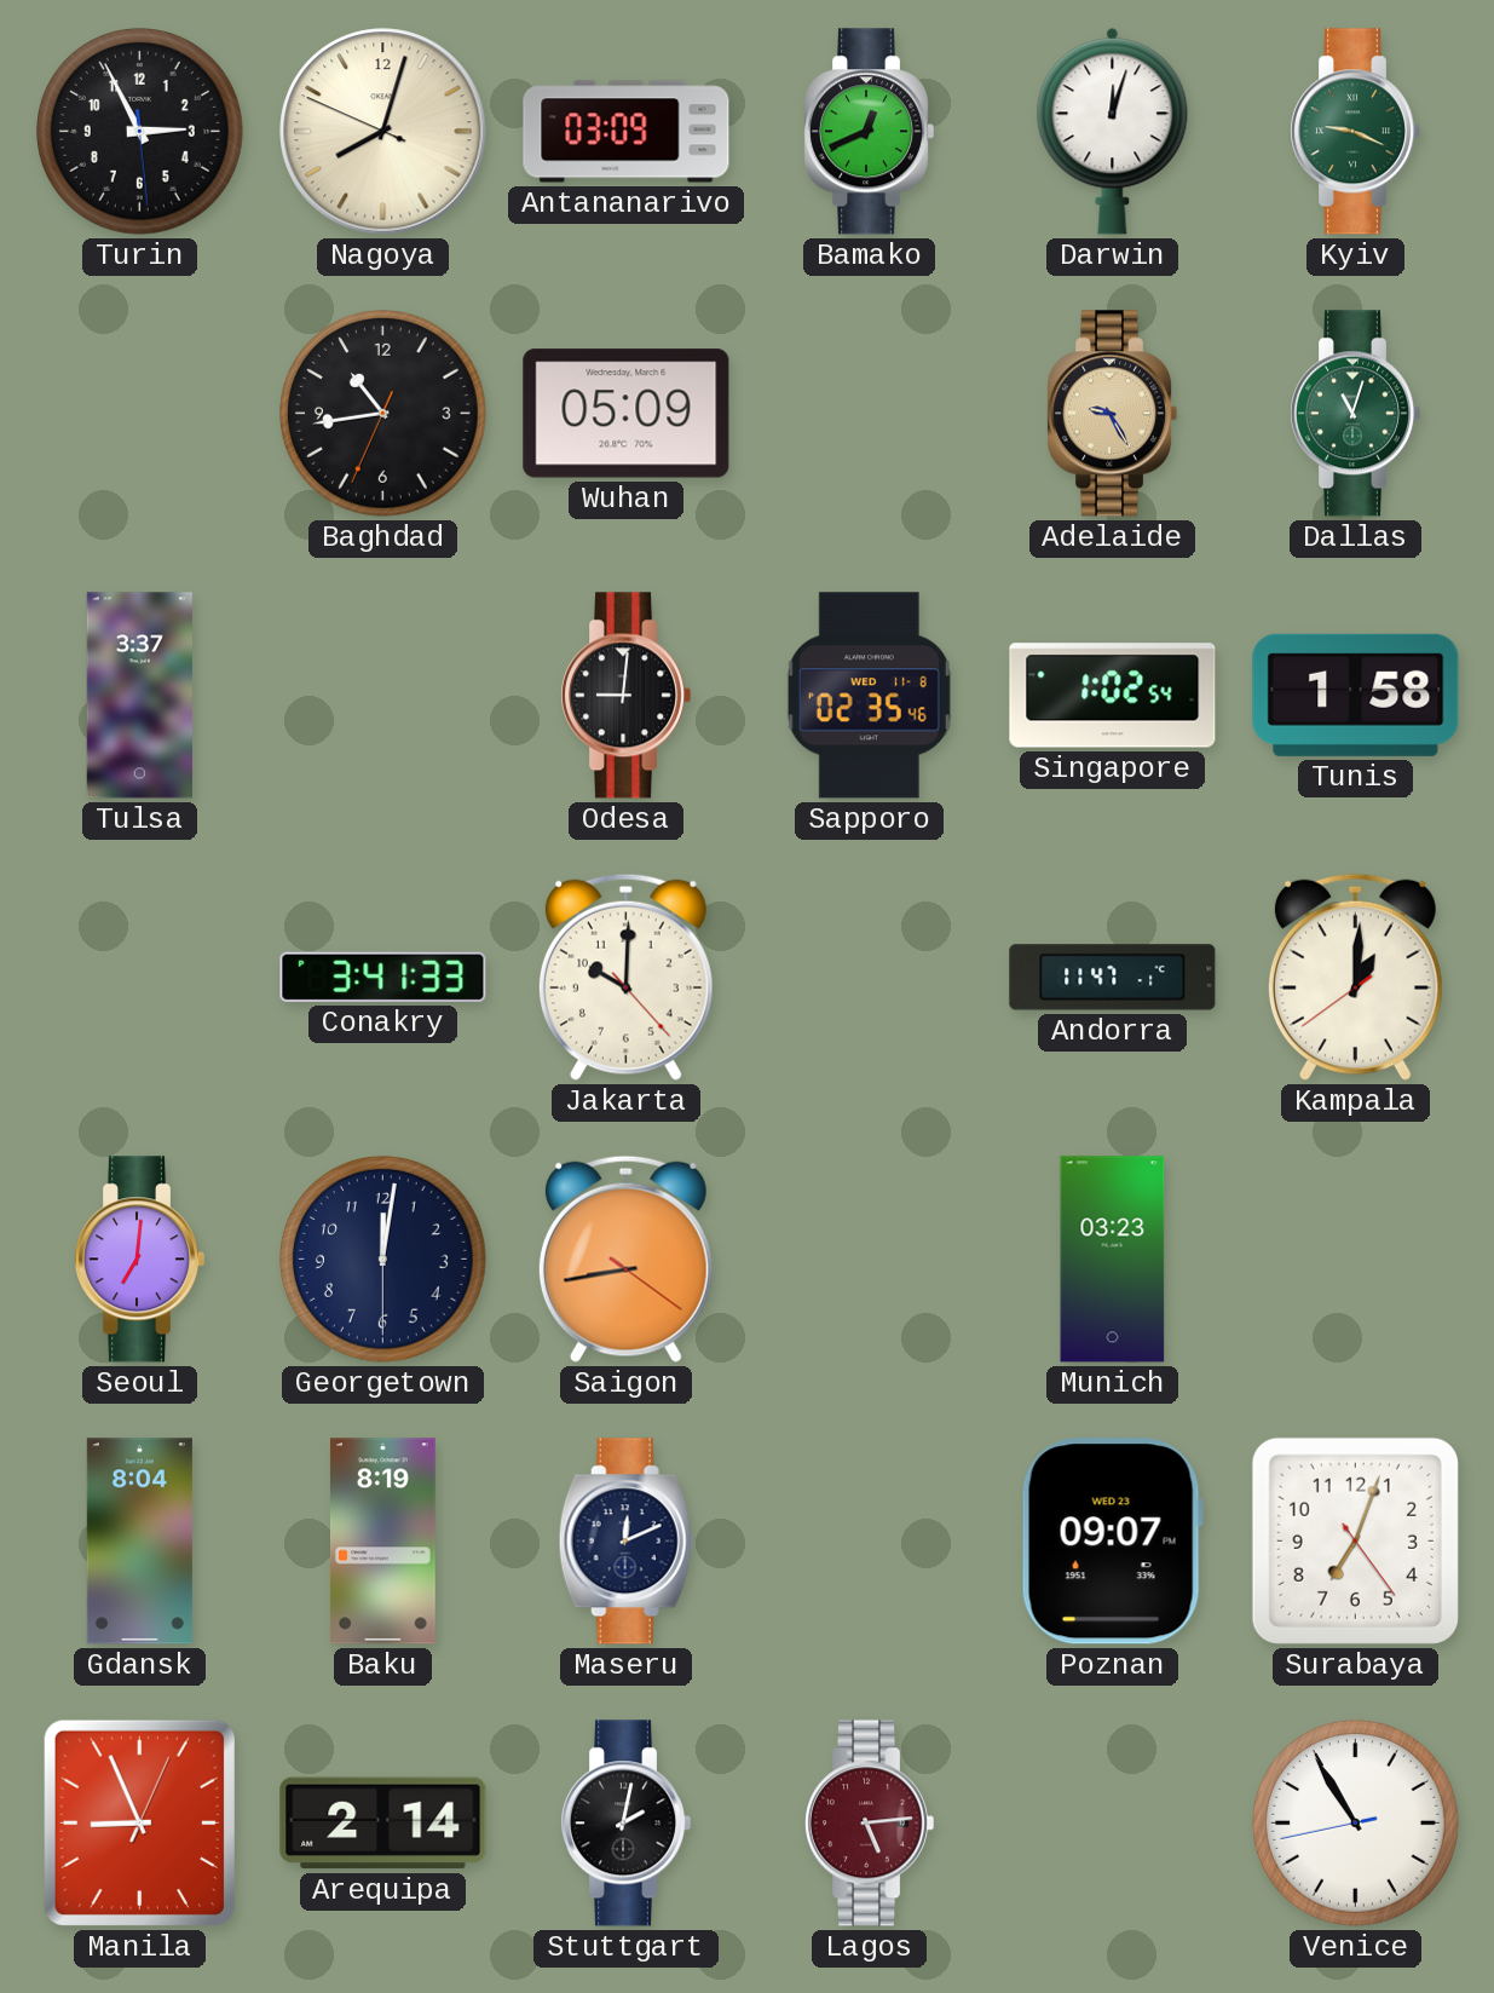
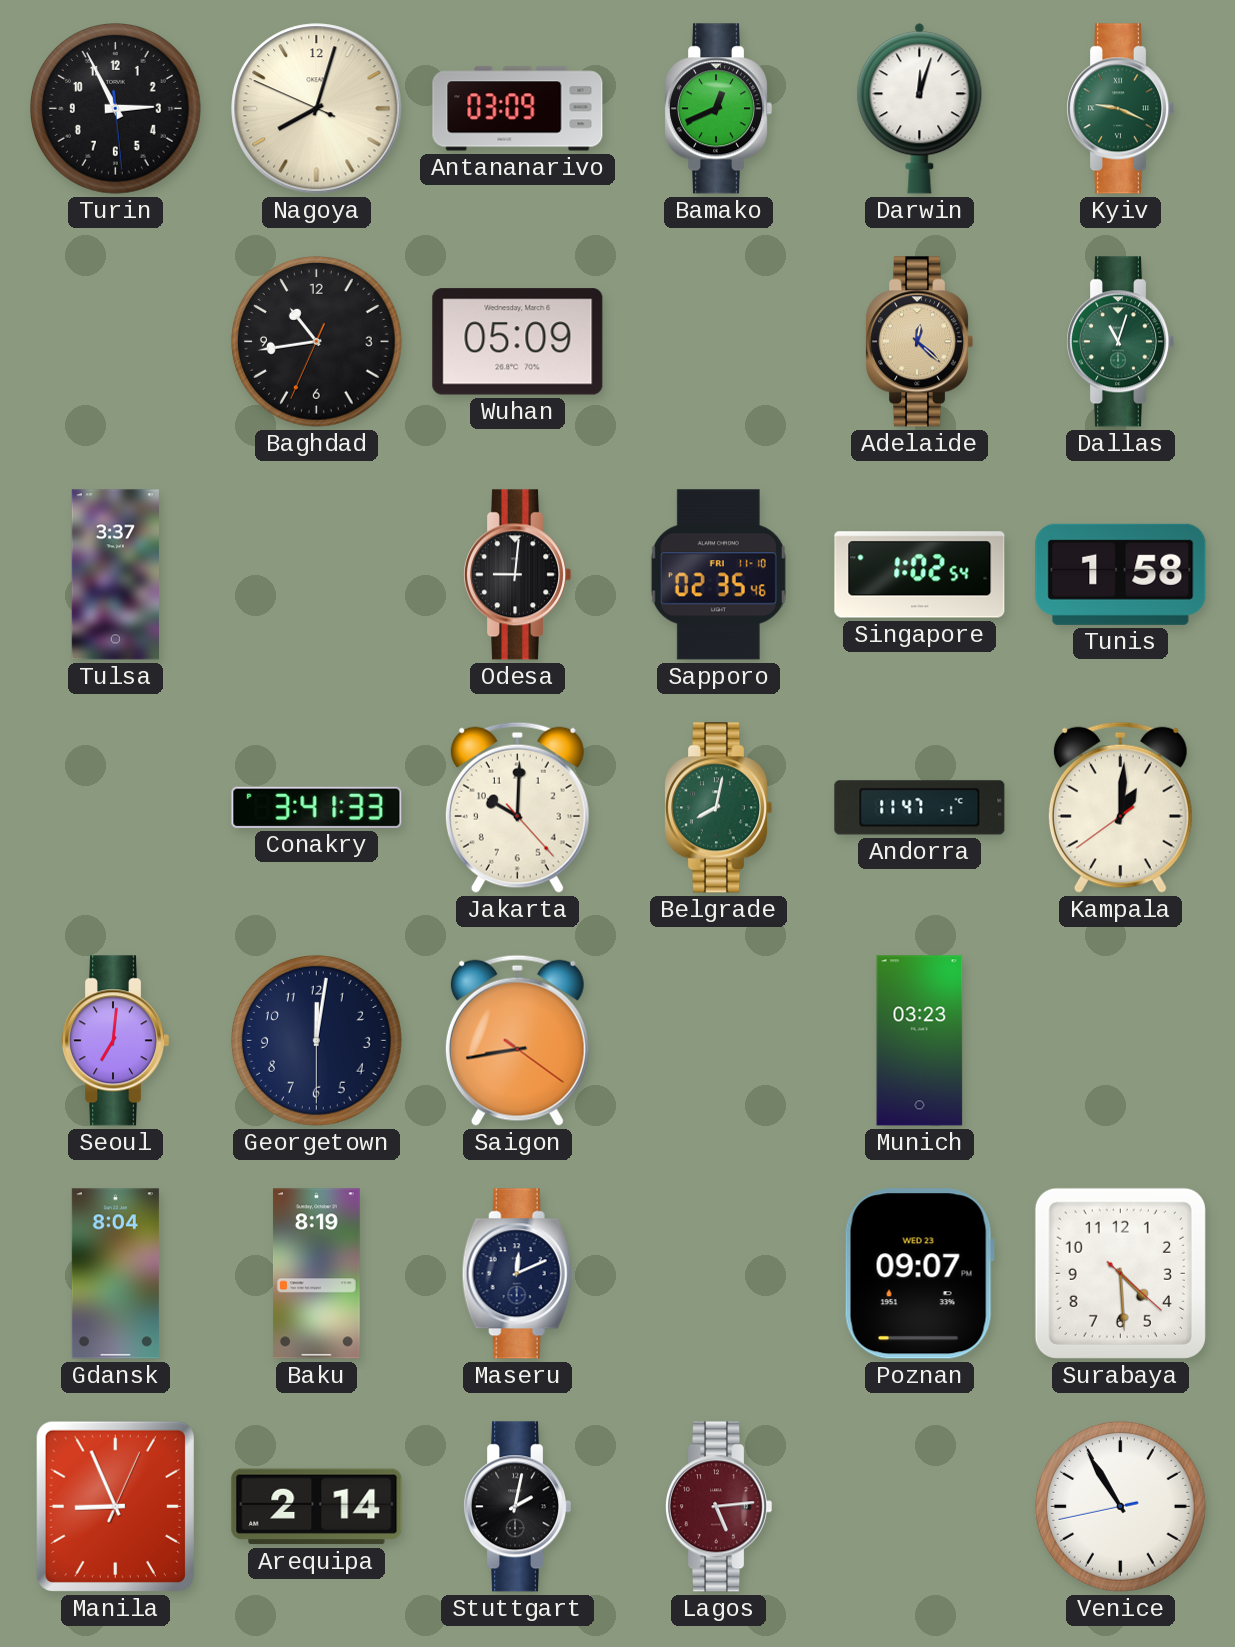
Adelaide: 9:25 -> 12:22 (920, 342)
Sapporo date: WED 11-8 -> FRI 11-10 (718, 575)
Belgrade: none -> 8:02 (719, 808)
Surabaya: 7:03 -> 4:29 (1120, 1273)
